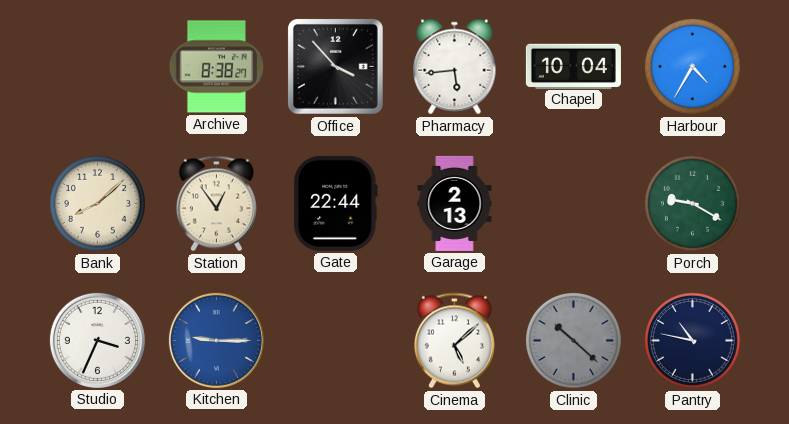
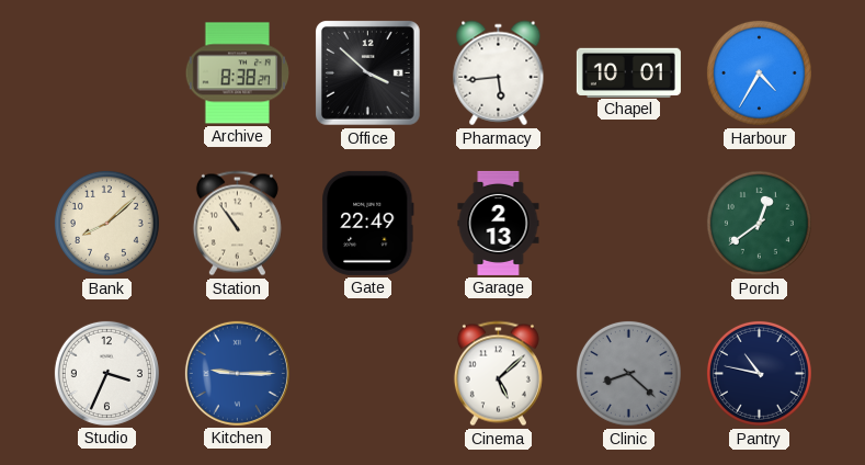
Office: 3:53 -> 3:52 (368, 73)
Chapel: 10:04 -> 10:01 (628, 72)
Station: 12:54 -> 10:54 (237, 224)
Gate: 22:44 -> 22:49 (368, 223)
Porch: 9:20 -> 12:39 (759, 223)
Clinic: 10:22 -> 8:22 (628, 373)
